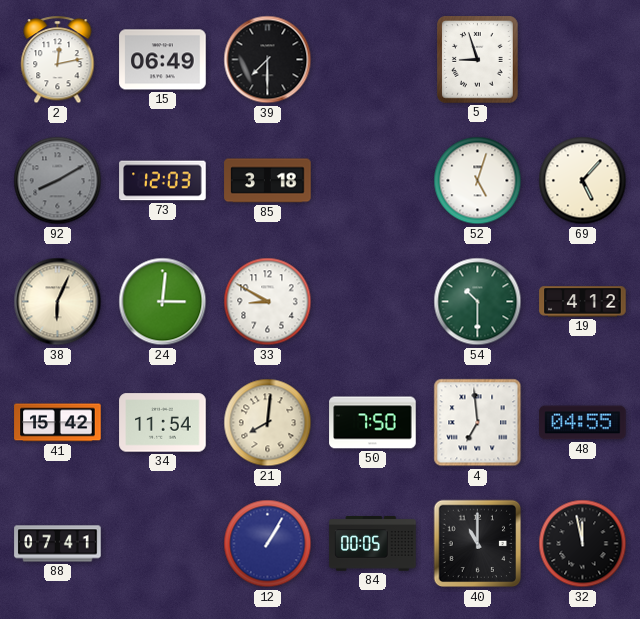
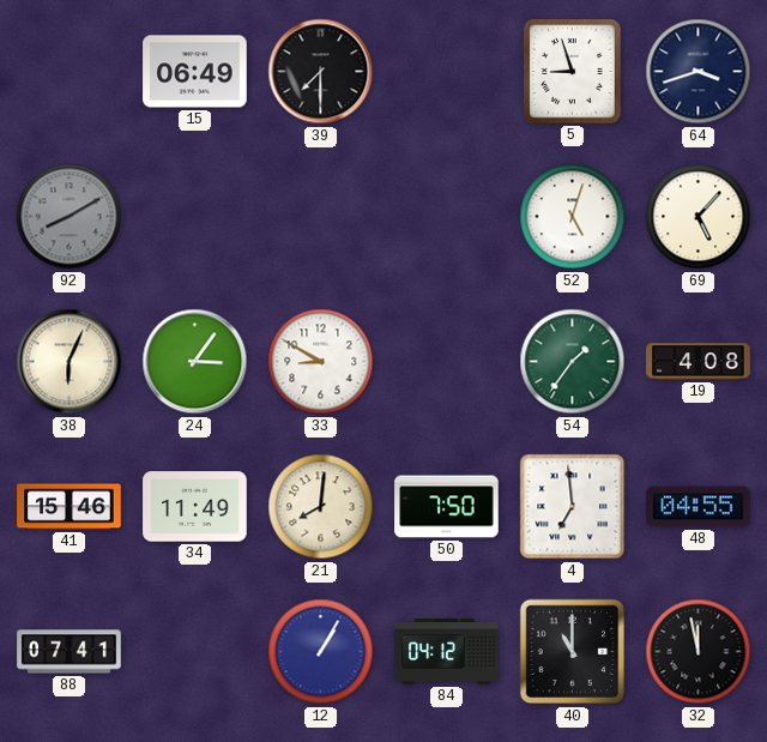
2: 12:13 -> none (58, 60)
64: none -> 3:42 (699, 72)
73: 12:03 -> none (163, 181)
85: 3:18 -> none (268, 181)
24: 3:01 -> 3:06 (195, 362)
54: 10:30 -> 1:36 (573, 362)
19: 4:12 -> 4:08 (699, 362)
41: 15:42 -> 15:46 (70, 507)
34: 11:54 -> 11:49 (195, 507)
84: 00:05 -> 04:12 (447, 652)
